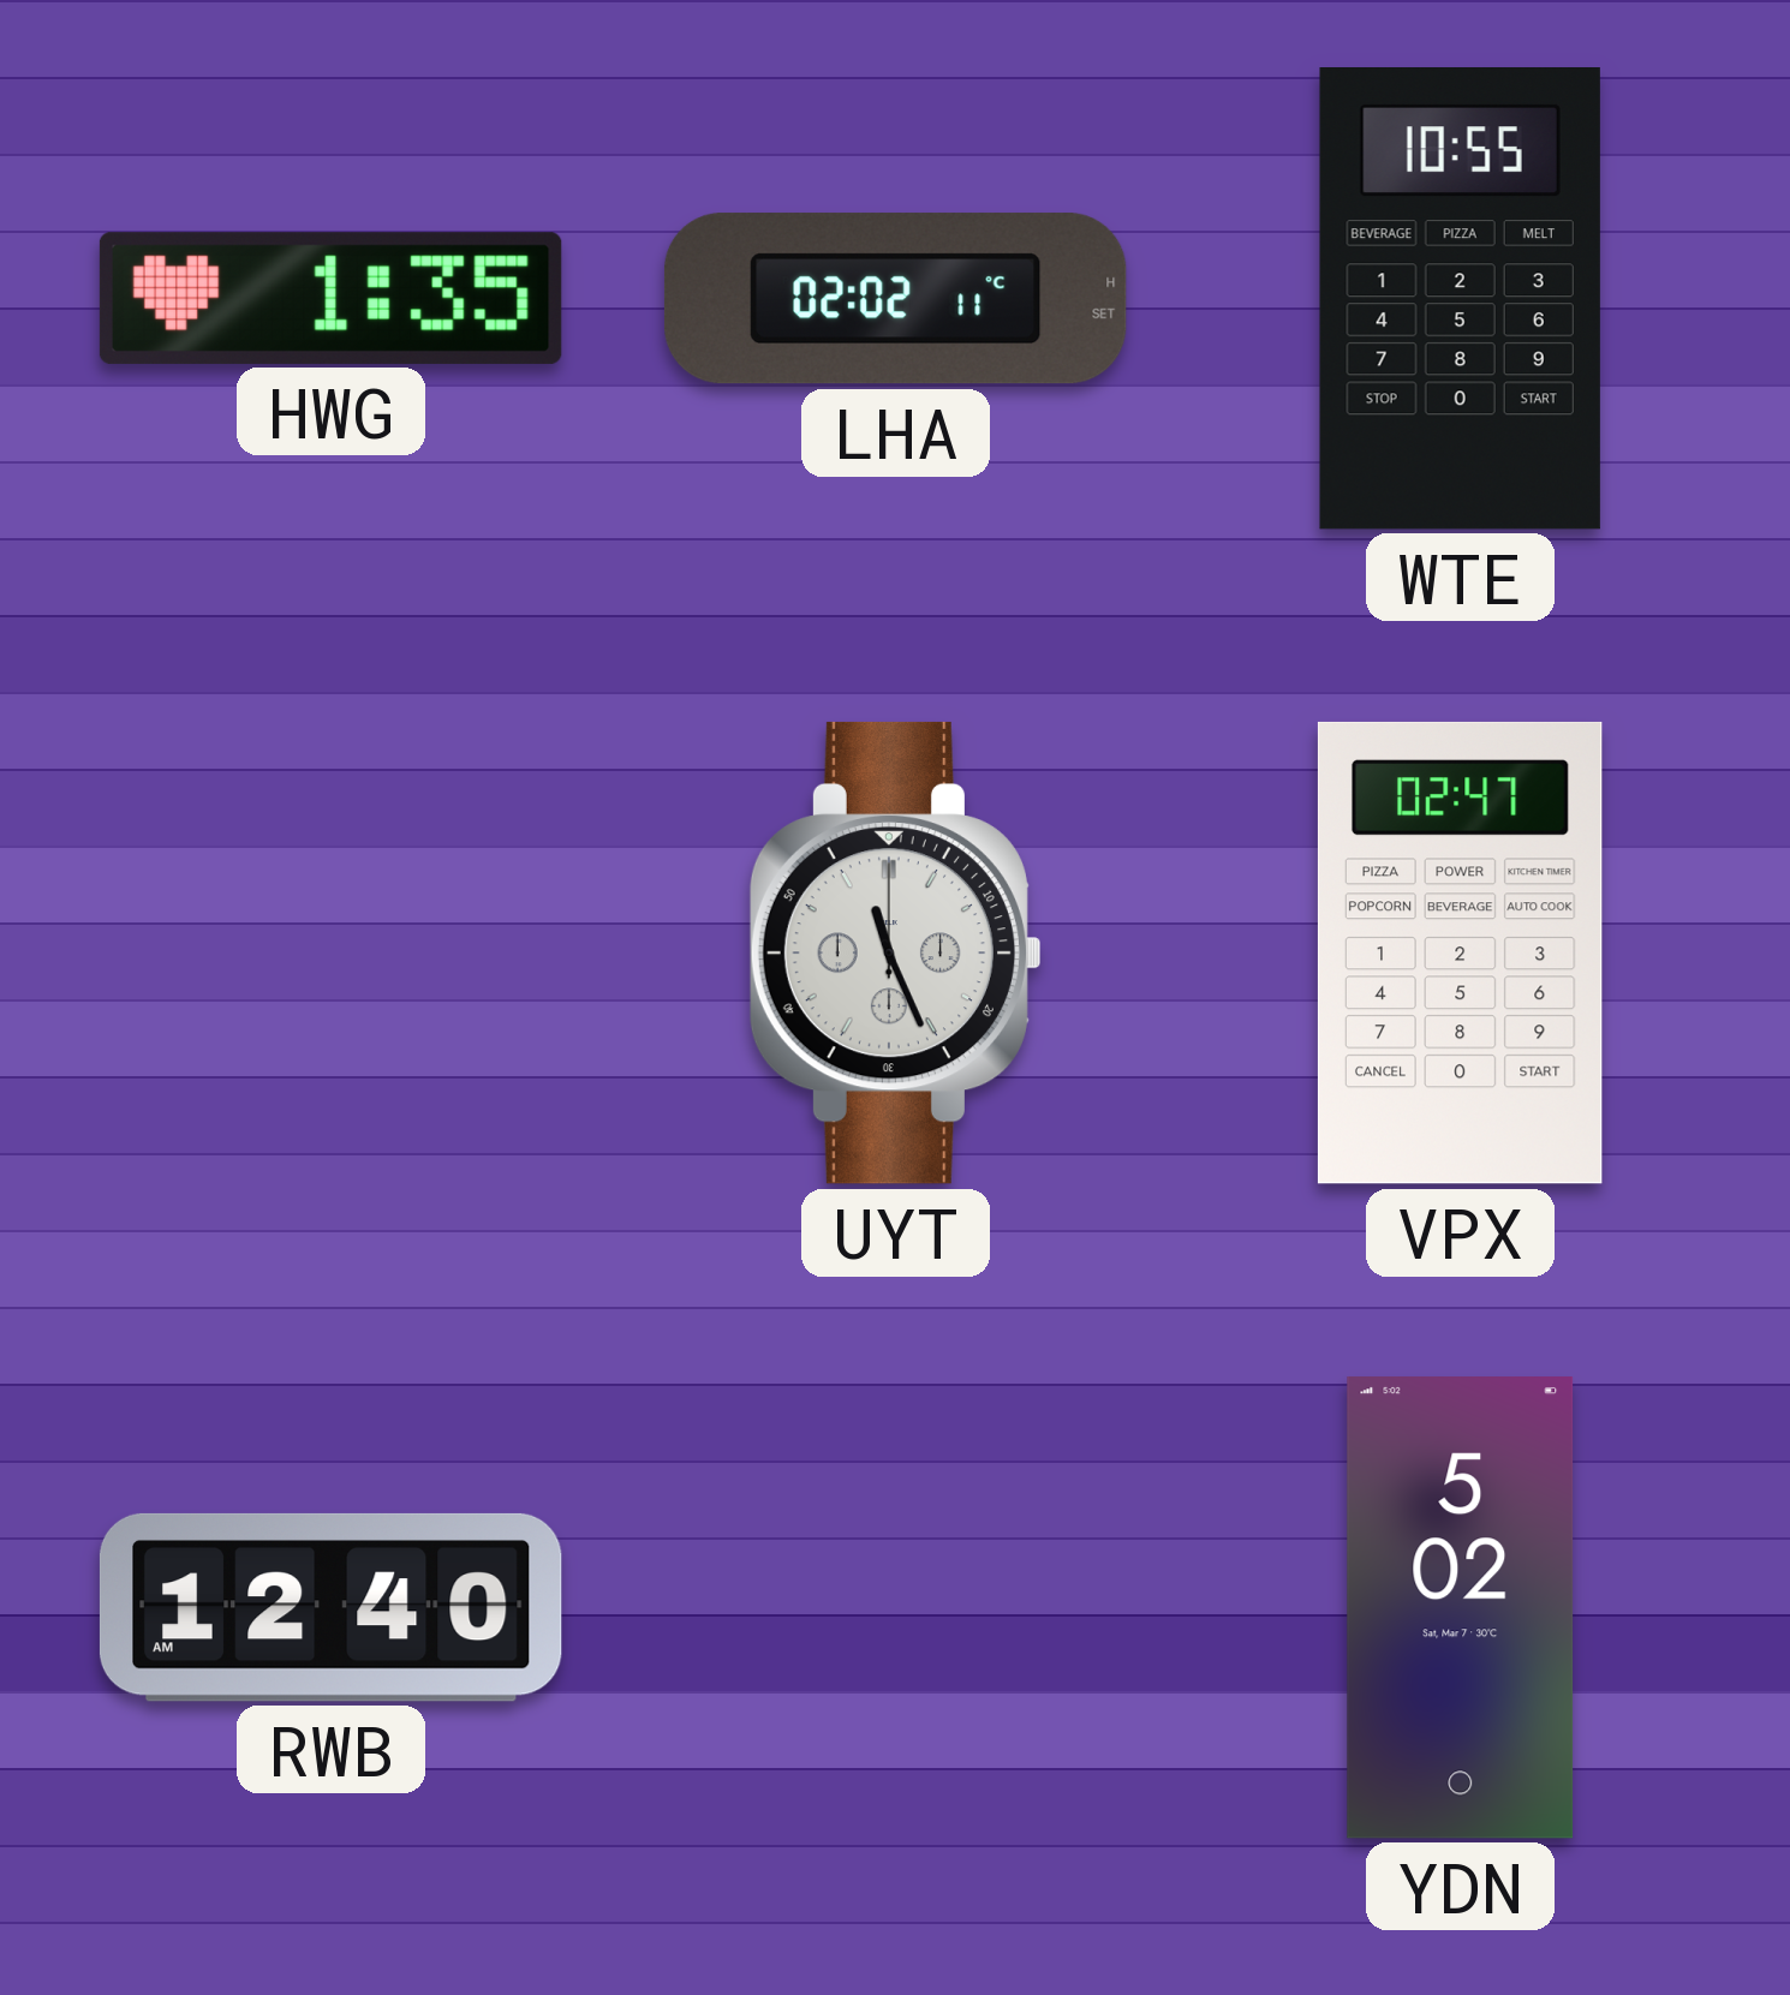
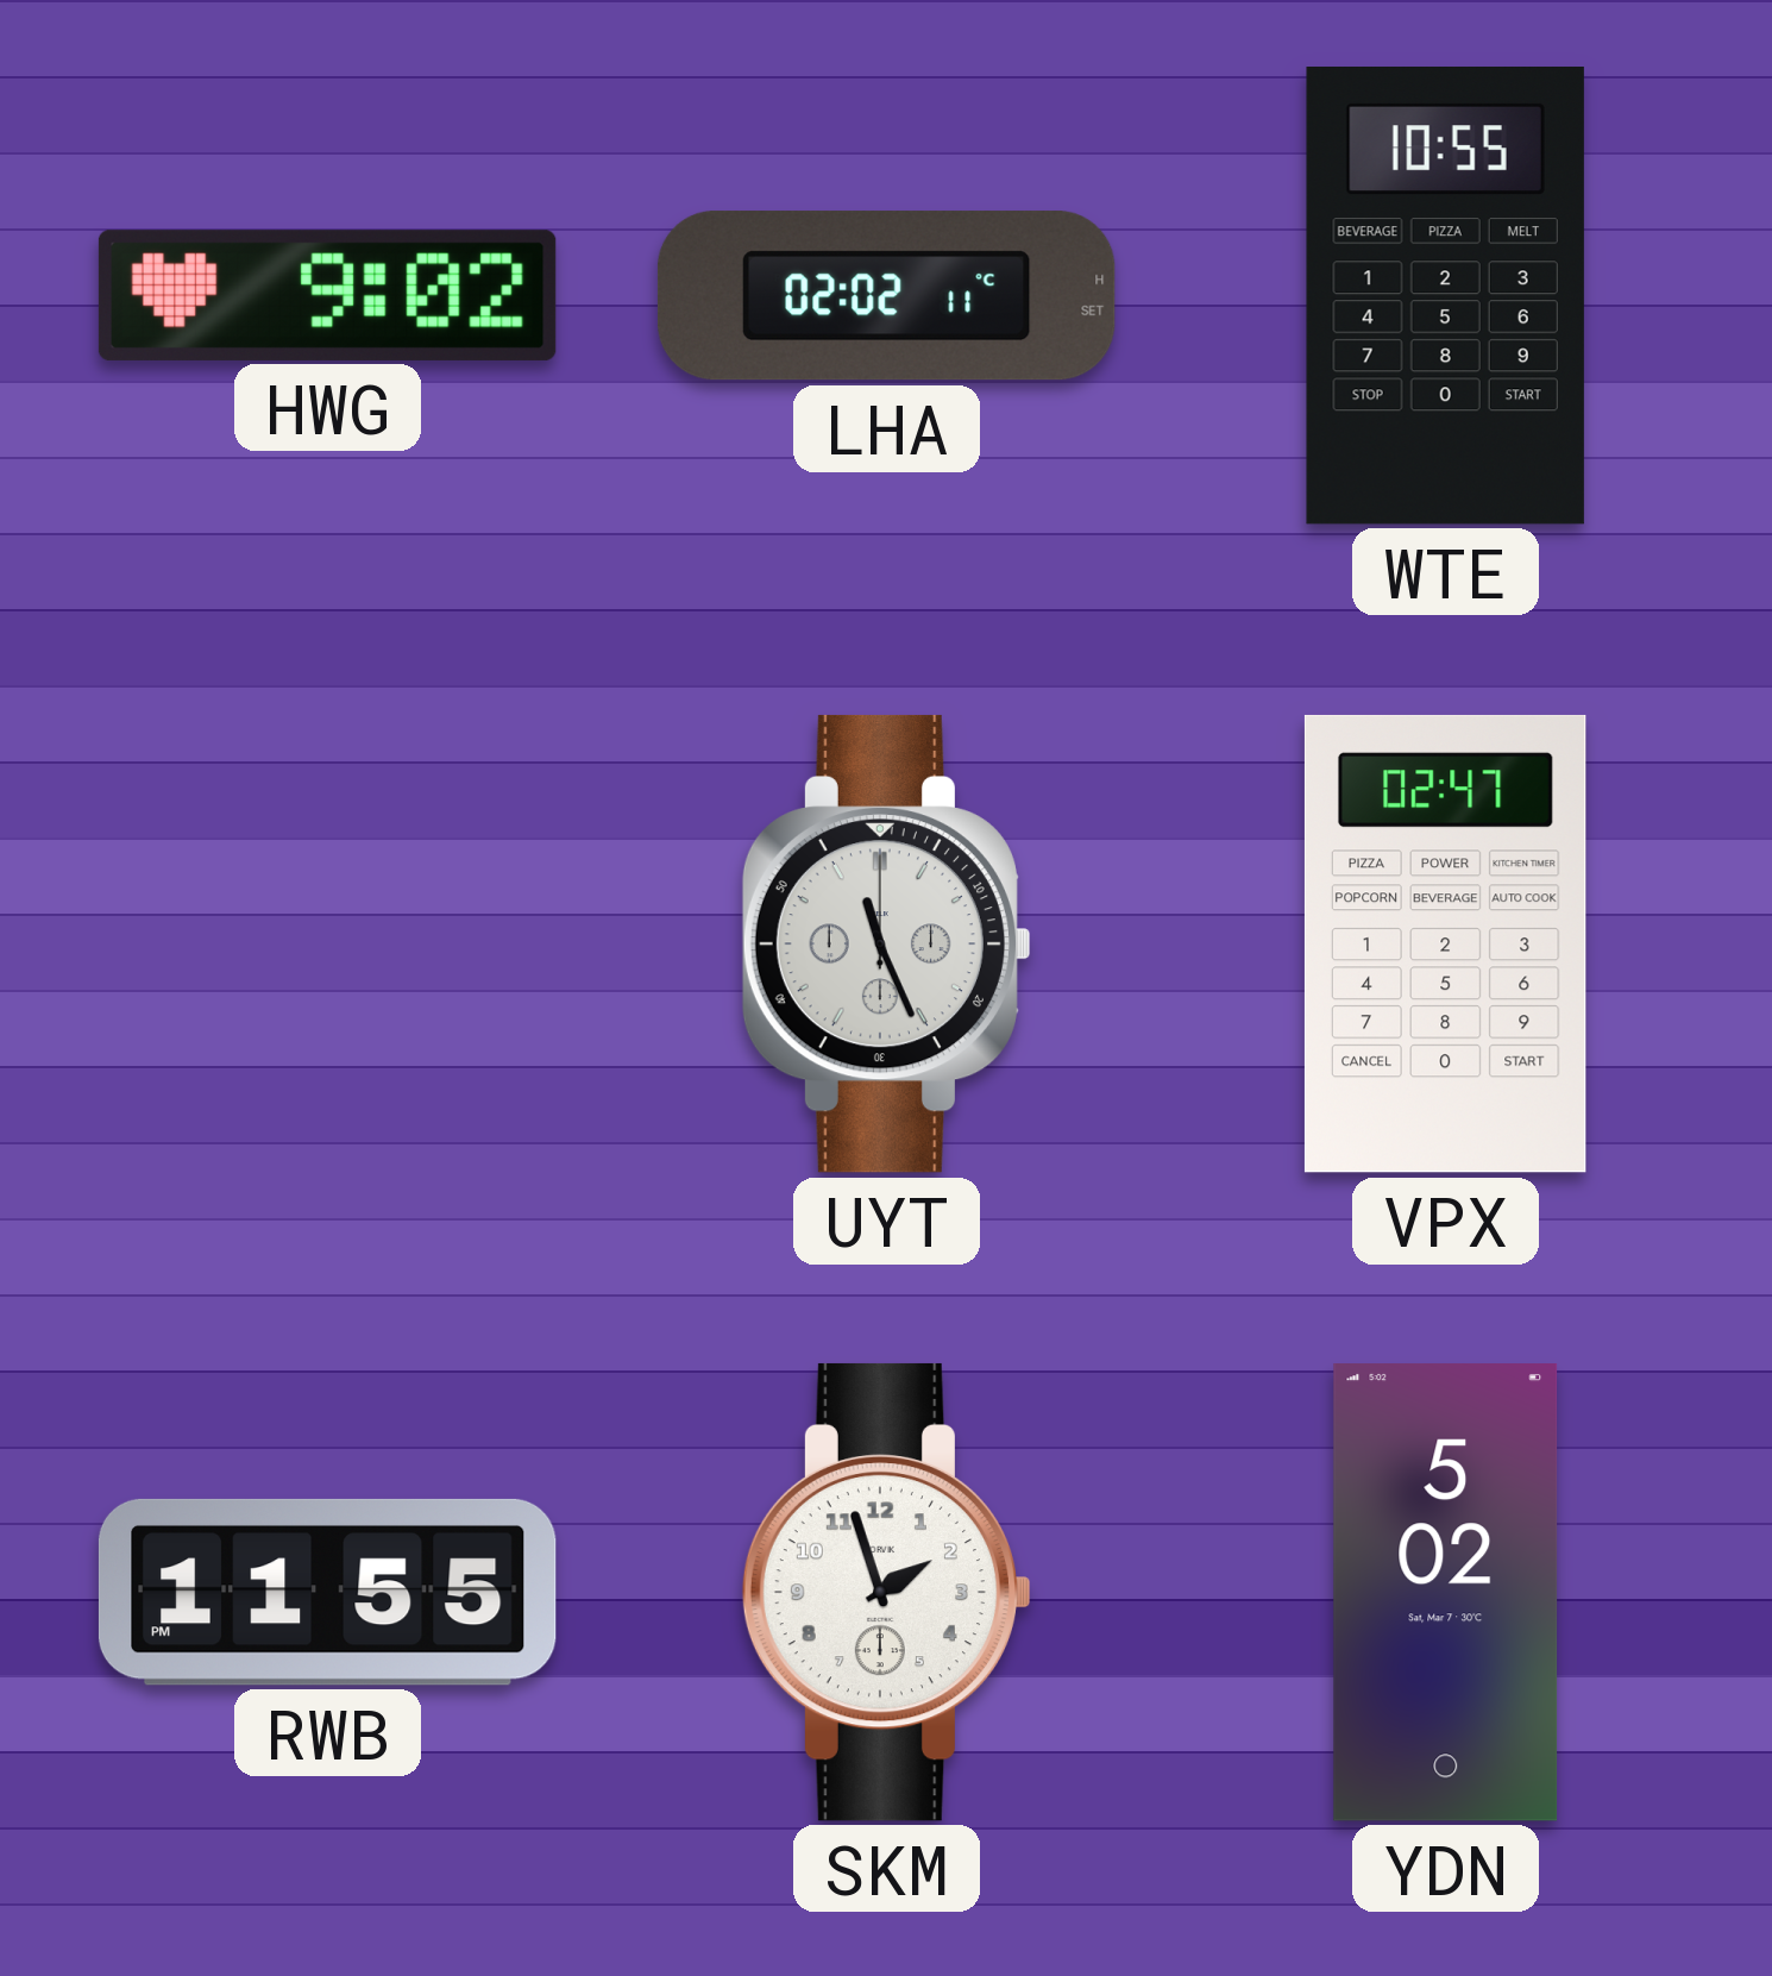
HWG: 1:35 -> 9:02 (327, 295)
RWB: 12:40 -> 11:55 (327, 1592)
SKM: none -> 1:57 (885, 1592)
